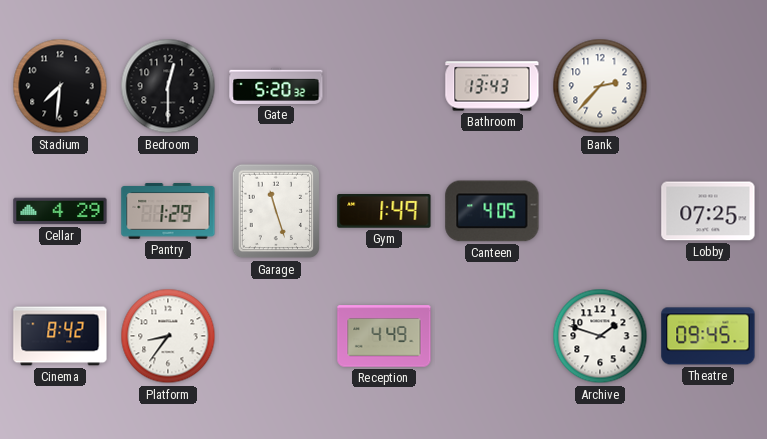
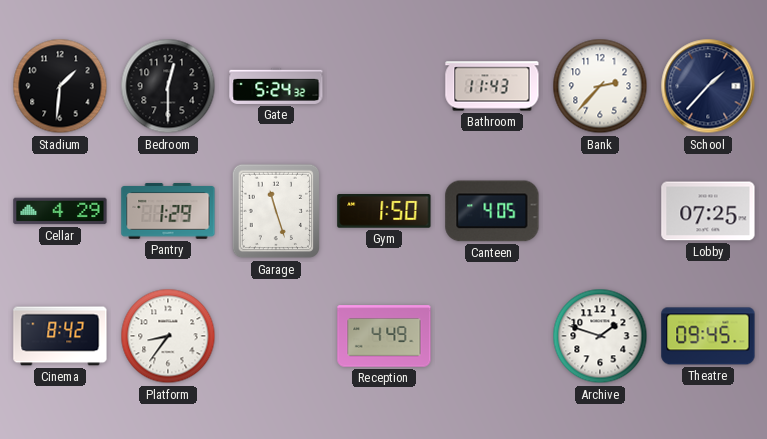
Stadium: 7:31 -> 1:31 (60, 86)
Gate: 5:20 -> 5:24 (276, 86)
Bathroom: 13:43 -> 11:43 (492, 86)
School: none -> 1:37 (708, 86)
Gym: 1:49 -> 1:50 (384, 212)
